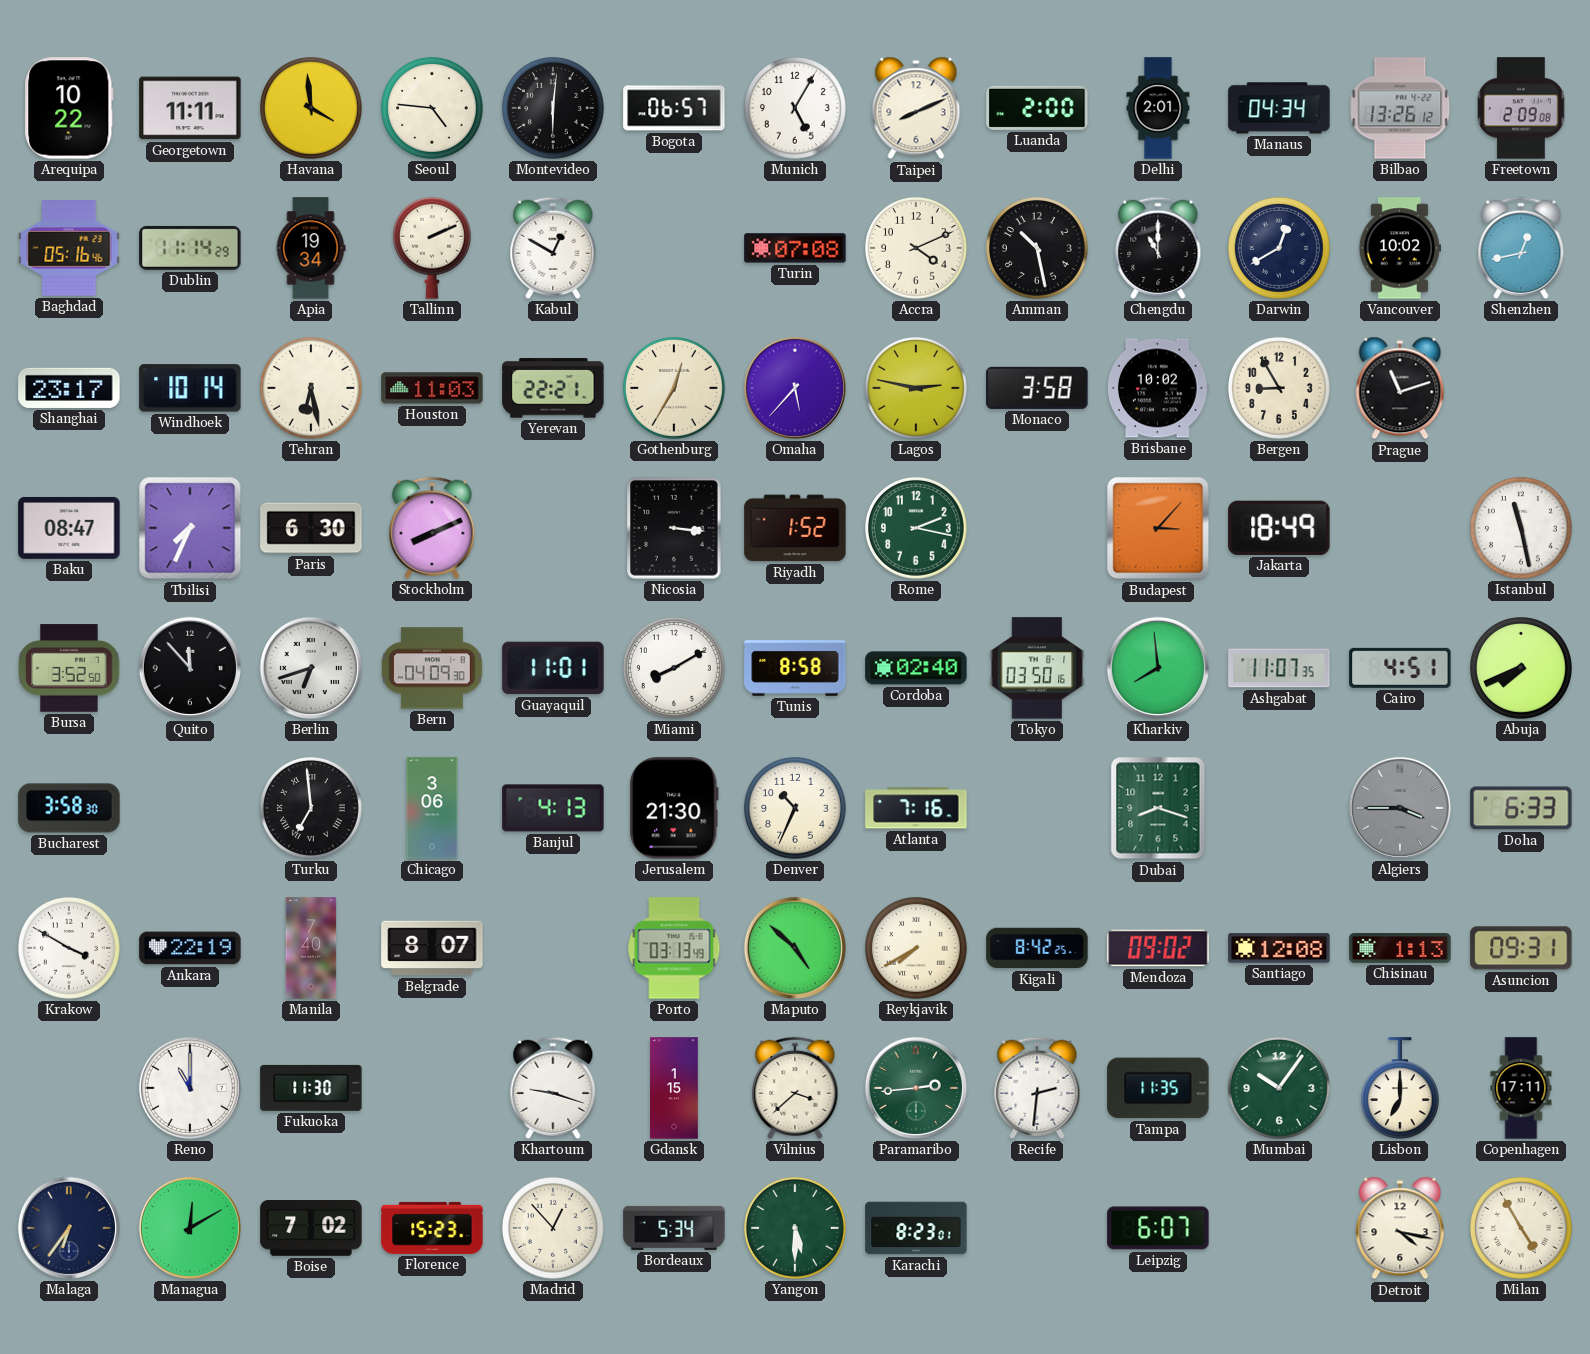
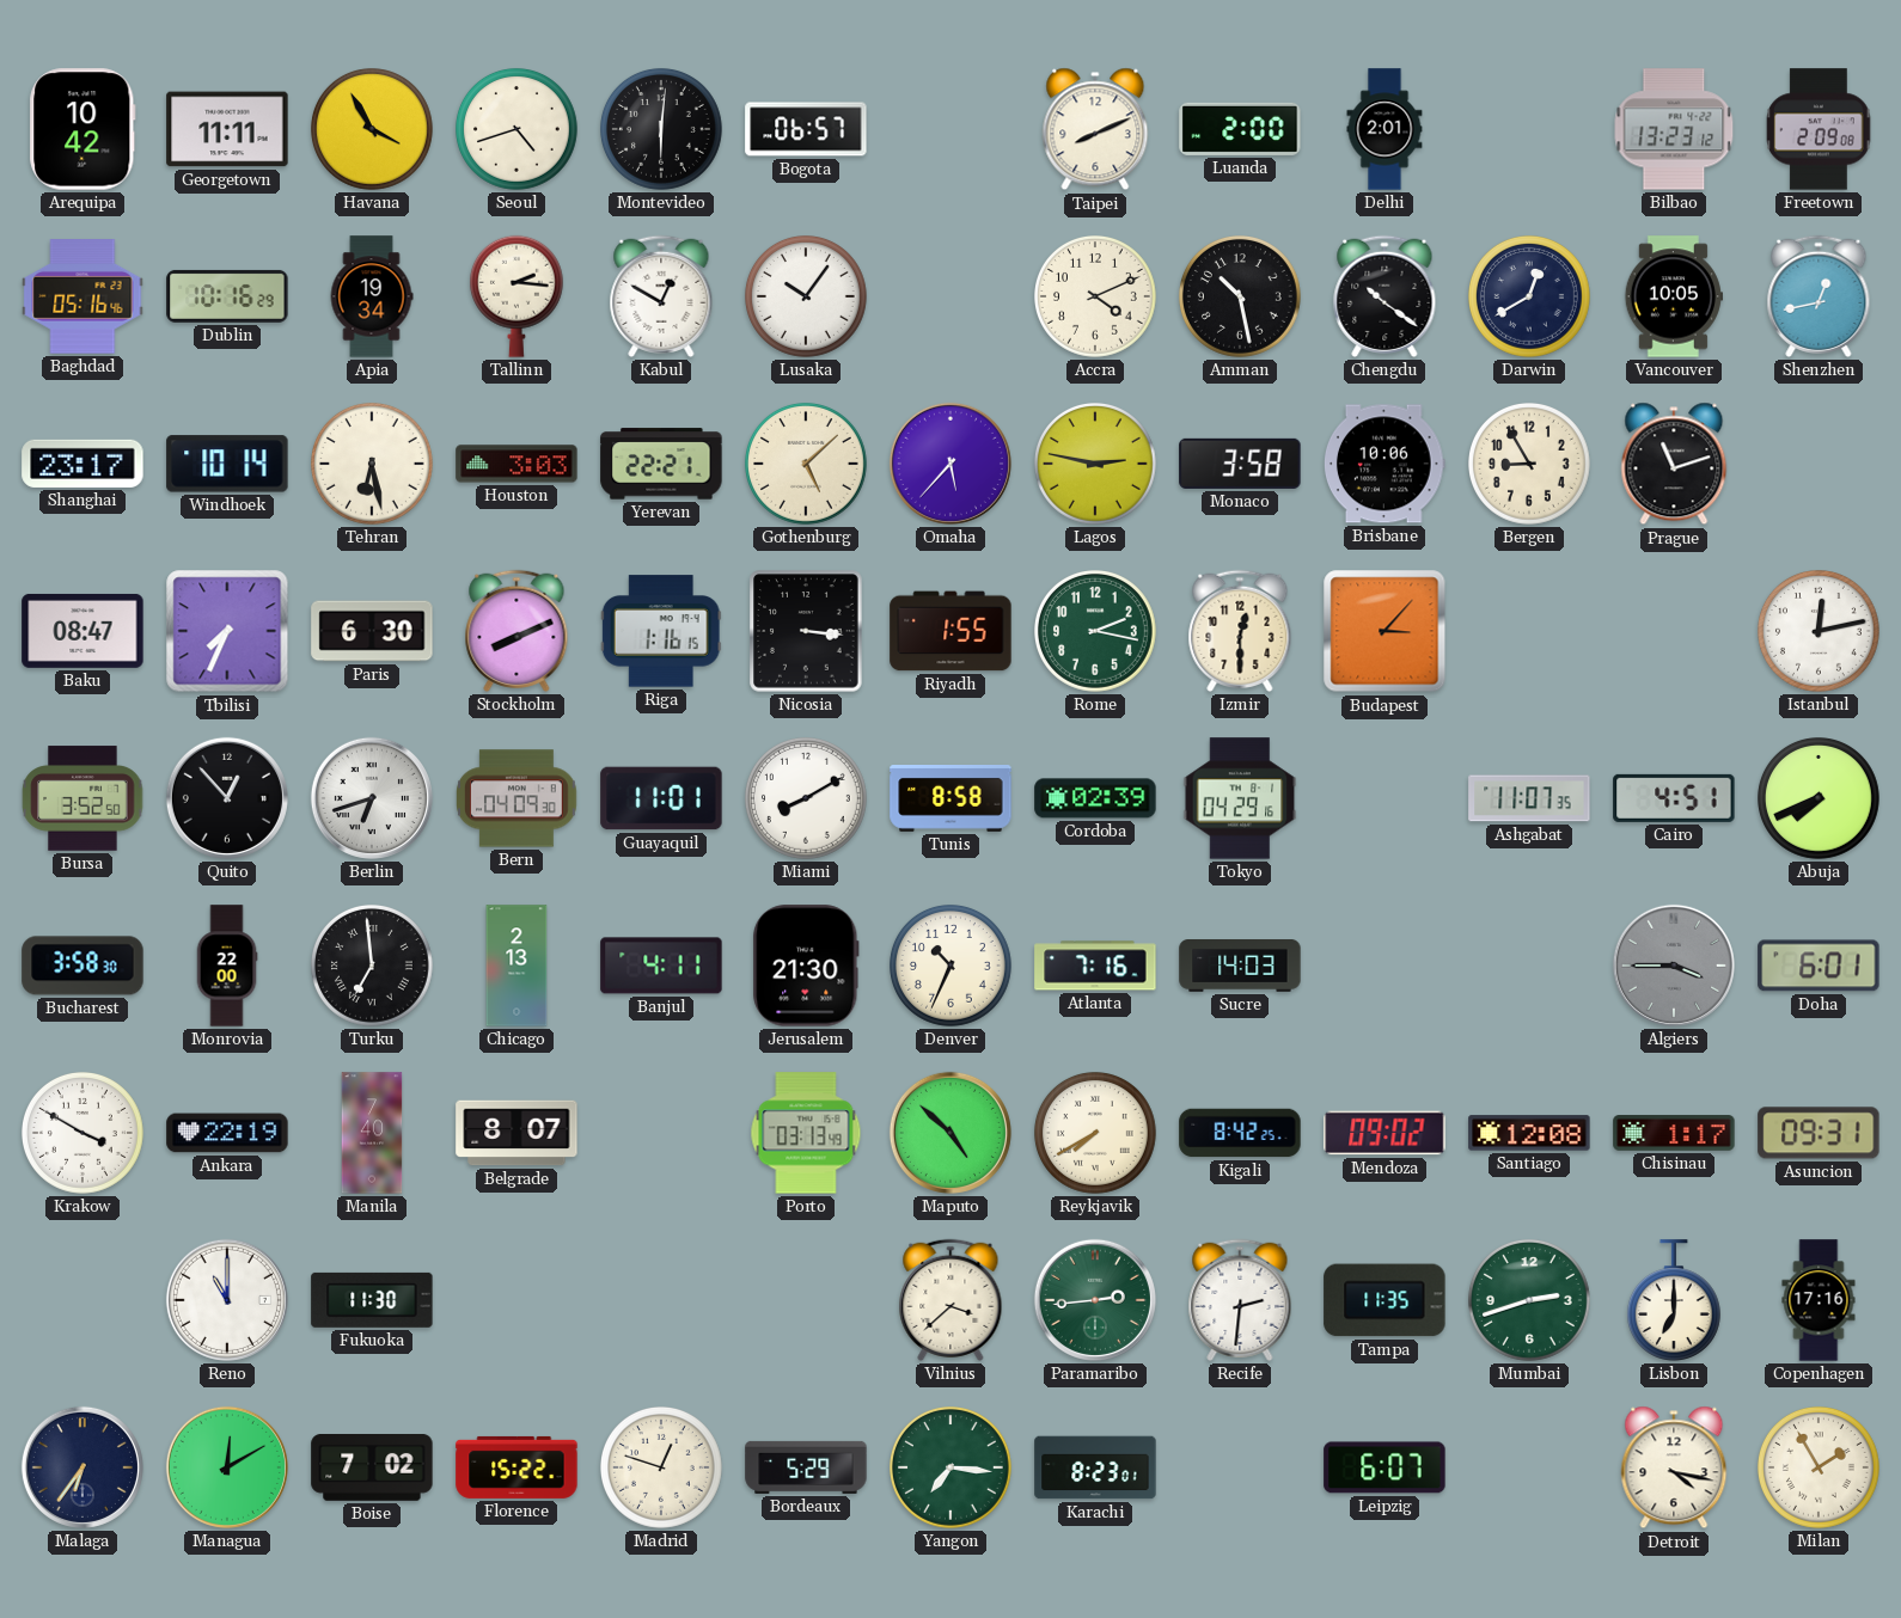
Arequipa: 10:22 -> 10:42 (82, 129)
Havana: 3:59 -> 3:55 (373, 130)
Seoul: 4:46 -> 4:42 (518, 130)
Munich: 5:05 -> none (796, 109)
Manaus: 04:34 -> none (1279, 108)
Bilbao: 13:26 -> 13:23 (1674, 129)
Dublin: 11:14 -> 10:16 (227, 296)
Tallinn: 2:11 -> 2:16 (516, 296)
Lusaka: none -> 10:06 (807, 298)
Turin: 07:08 -> none (795, 248)
Chengdu: 11:00 -> 10:21 (1385, 296)
Vancouver: 10:02 -> 10:05 (1673, 296)
Houston: 11:03 -> 3:03 (516, 464)
Gothenburg: 12:35 -> 5:08 (807, 465)
Brisbane: 10:02 -> 10:06 (1385, 464)
Riga: none -> 1:16 (661, 631)
Riyadh: 1:52 -> 1:55 (950, 631)
Izmir: none -> 12:30 (1240, 631)
Jakarta: 18:49 -> none (1279, 528)
Istanbul: 11:28 -> 12:13 (1820, 632)
Quito: 11:53 -> 12:53 (227, 798)
Cordoba: 02:40 -> 02:39 (1095, 798)
Tokyo: 03:50 -> 04:29 (1240, 798)
Kharkiv: 7:59 -> none (1158, 668)
Monrovia: none -> 22:00 (227, 966)
Chicago: 3:06 -> 2:13 (516, 966)
Banjul: 4:13 -> 4:11 (661, 966)
Sucre: none -> 14:03 (1240, 967)
Dubai: 8:18 -> none (1158, 808)
Doha: 6:33 -> 6:01 (1819, 966)
Chisinau: 1:13 -> 1:17 (1674, 1133)
Khartoum: 9:18 -> none (553, 1088)
Gdansk: 1:15 -> none (674, 1088)
Mumbai: 10:06 -> 2:42 (1530, 1301)
Copenhagen: 17:11 -> 17:16 (1819, 1300)
Florence: 15:23 -> 15:22 (516, 1467)
Madrid: 12:53 -> 12:48 (662, 1469)
Bordeaux: 5:34 -> 5:29 (806, 1467)
Yangon: 5:30 -> 7:16 (952, 1469)
Milan: 4:55 -> 1:55 (1820, 1469)
